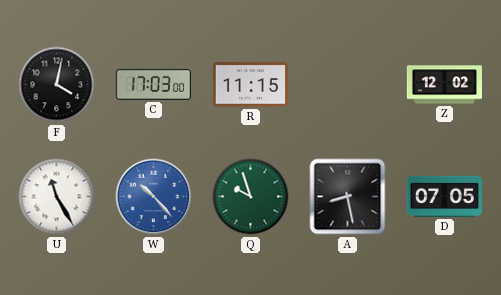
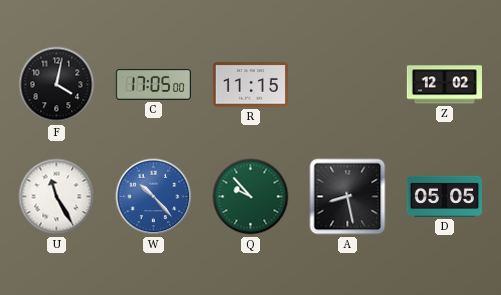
C: 17:03 -> 17:05 (153, 84)
Q: 9:57 -> 9:53 (251, 197)
D: 07:05 -> 05:05 (444, 196)
